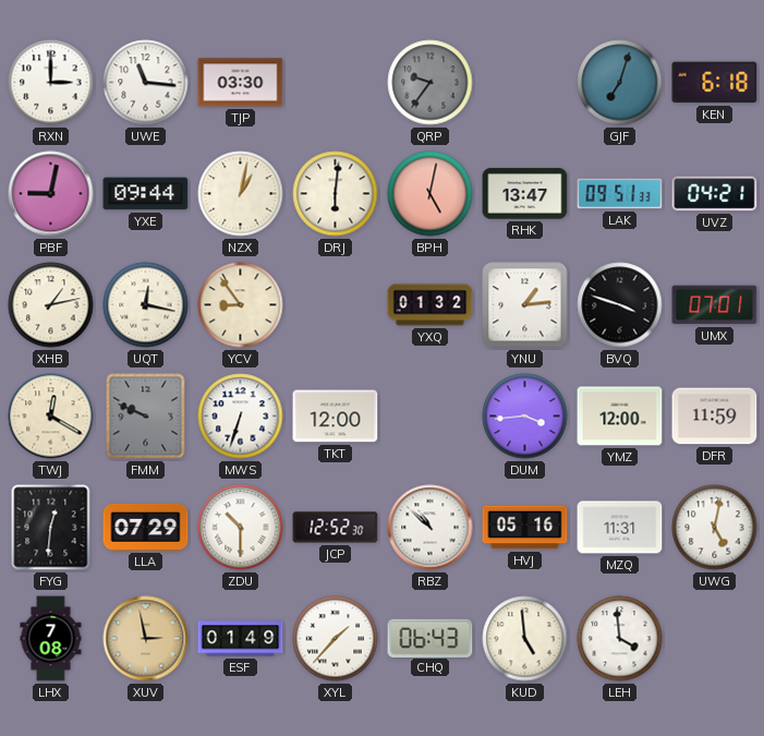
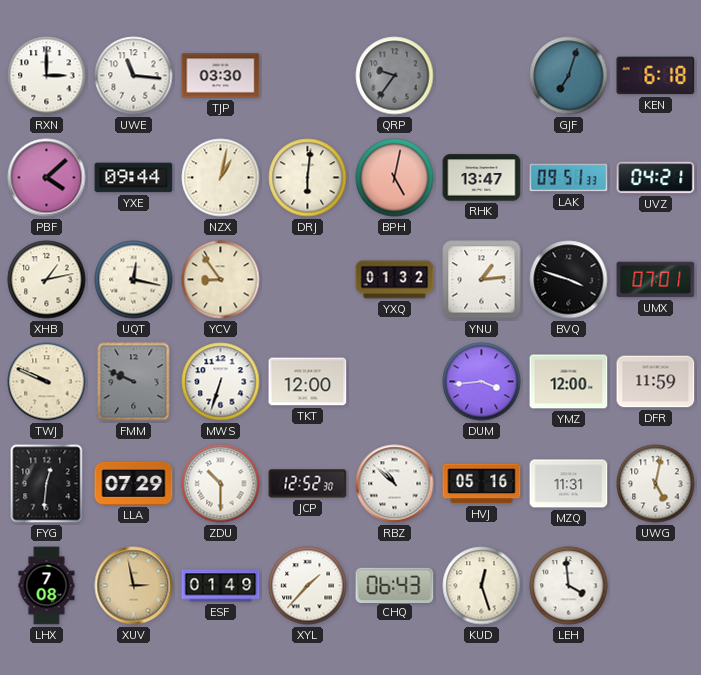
PBF: 9:02 -> 4:08 (47, 178)
TWJ: 12:20 -> 9:49 (47, 382)
KUD: 4:59 -> 12:27 (482, 586)
